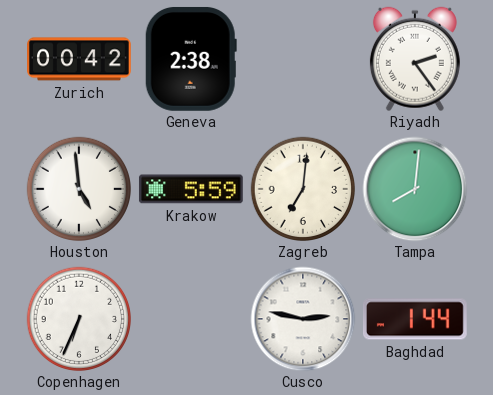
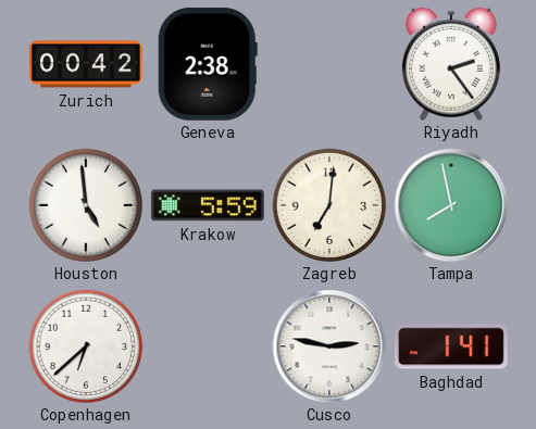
Tampa: 8:01 -> 7:58 (451, 205)
Copenhagen: 6:34 -> 6:38 (85, 345)
Baghdad: 1:44 -> 1:41 (451, 346)
